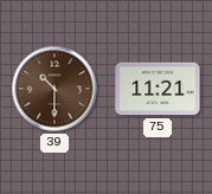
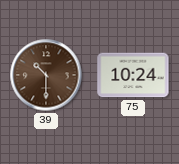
75: 11:21 -> 10:24 (133, 75)
